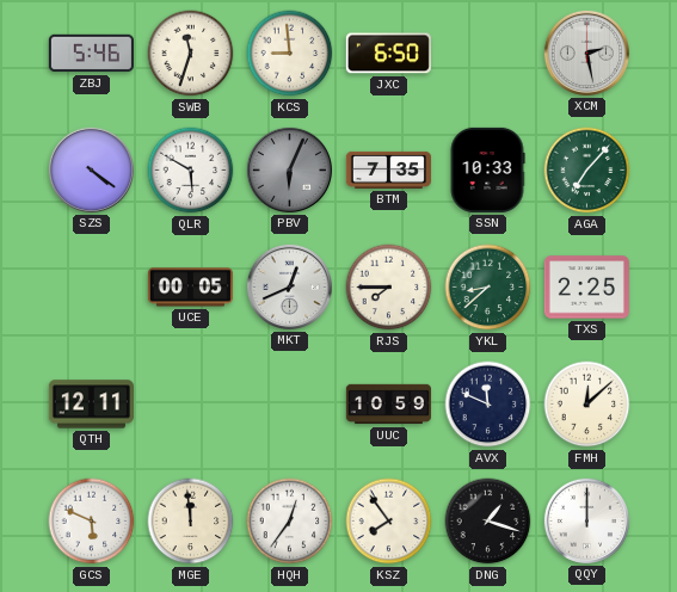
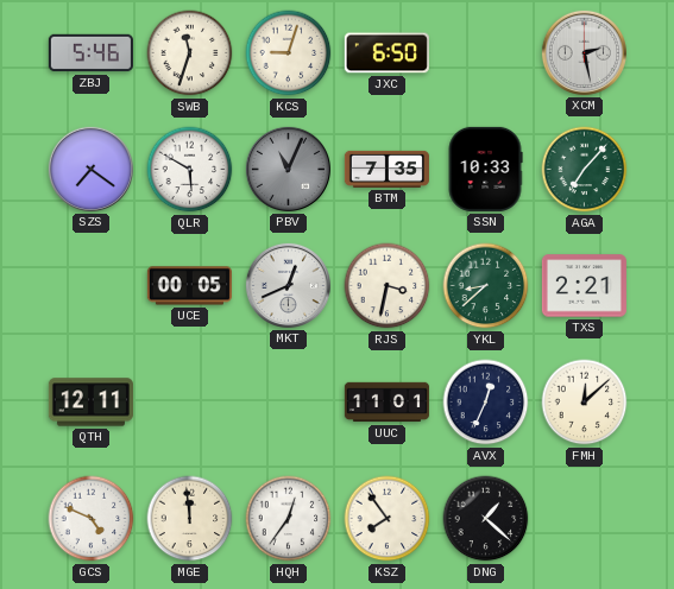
KCS: 8:59 -> 9:03 (289, 53)
SZS: 4:21 -> 7:21 (90, 169)
PBV: 6:04 -> 11:04 (288, 169)
RJS: 7:45 -> 3:32 (388, 286)
TXS: 2:25 -> 2:21 (584, 286)
UUC: 10:59 -> 11:01 (386, 403)
AVX: 11:49 -> 12:34 (486, 403)
GCS: 5:49 -> 4:49 (92, 519)
DNG: 1:18 -> 1:22 (486, 519)
QQY: 12:00 -> none (586, 520)
